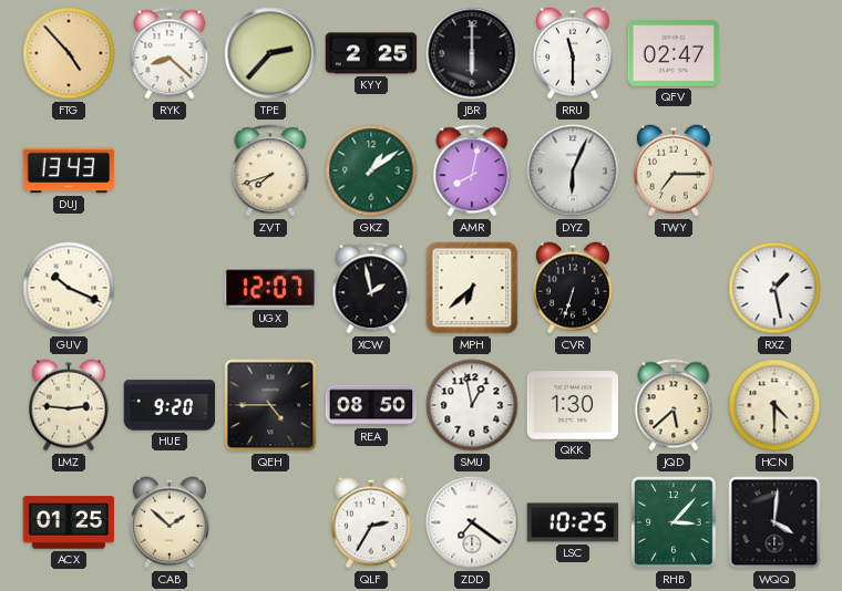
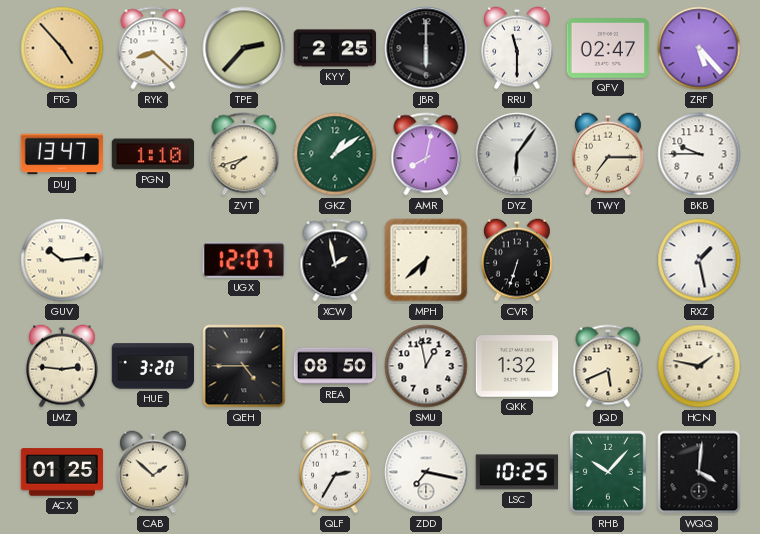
ZRF: none -> 5:23 (699, 48)
DUJ: 13:43 -> 13:47 (62, 154)
PGN: none -> 1:10 (153, 154)
DYZ: 6:04 -> 6:06 (517, 154)
BKB: none -> 9:45 (699, 154)
GUV: 10:19 -> 10:14 (62, 260)
HUE: 9:20 -> 3:20 (153, 366)
QKK: 1:30 -> 1:32 (517, 366)
JQD: 5:38 -> 5:41 (608, 366)
HCN: 4:30 -> 1:47 (699, 366)
ZDD: 7:21 -> 7:17 (426, 472)
RHB: 3:07 -> 10:07 (609, 472)
